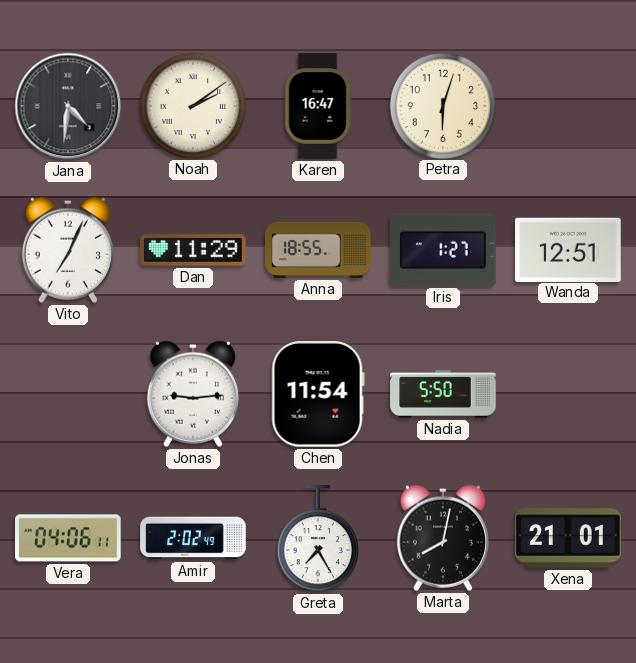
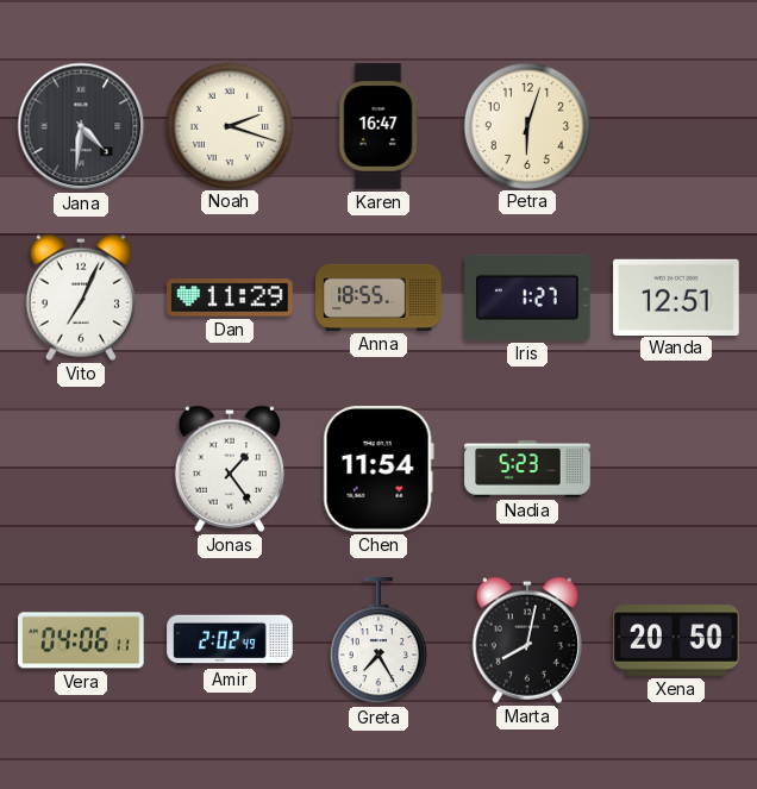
Noah: 2:09 -> 2:18 (229, 125)
Jonas: 9:14 -> 1:24 (230, 469)
Nadia: 5:50 -> 5:23 (527, 469)
Xena: 21:01 -> 20:50 (676, 640)
